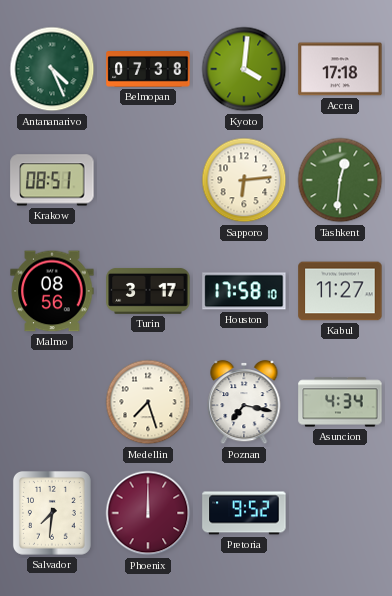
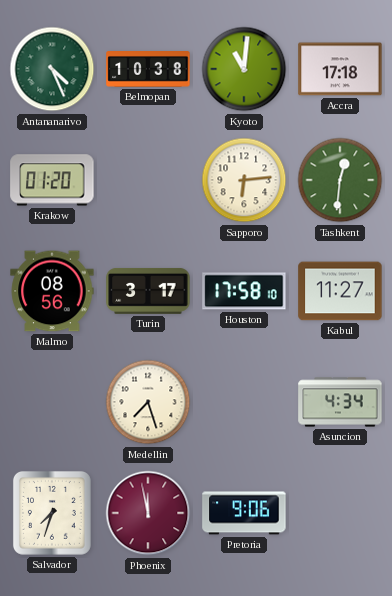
Belmopan: 07:38 -> 10:38 (148, 70)
Kyoto: 4:01 -> 11:01 (244, 69)
Krakow: 08:51 -> 01:20 (52, 180)
Poznan: 7:17 -> none (244, 402)
Salvador: 7:31 -> 7:33 (52, 513)
Phoenix: 12:00 -> 11:58 (148, 513)
Pretoria: 9:52 -> 9:06 (244, 513)
